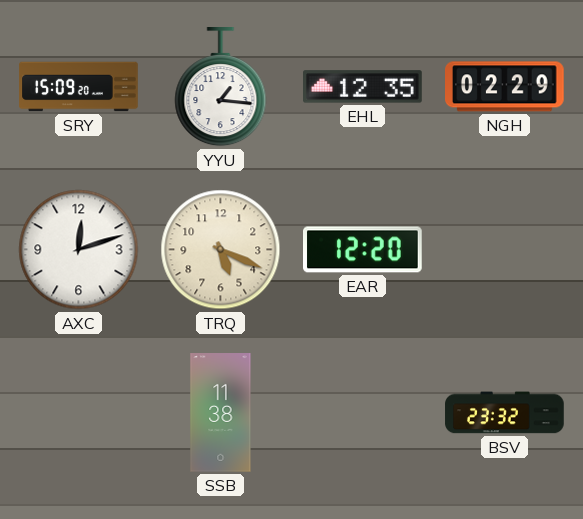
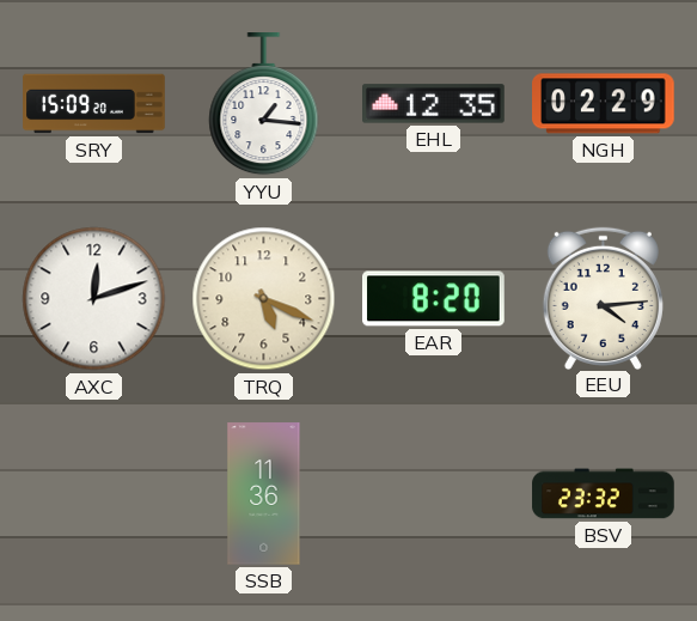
EAR: 12:20 -> 8:20 (434, 299)
EEU: none -> 4:14 (603, 298)
SSB: 11:38 -> 11:36 (264, 494)
